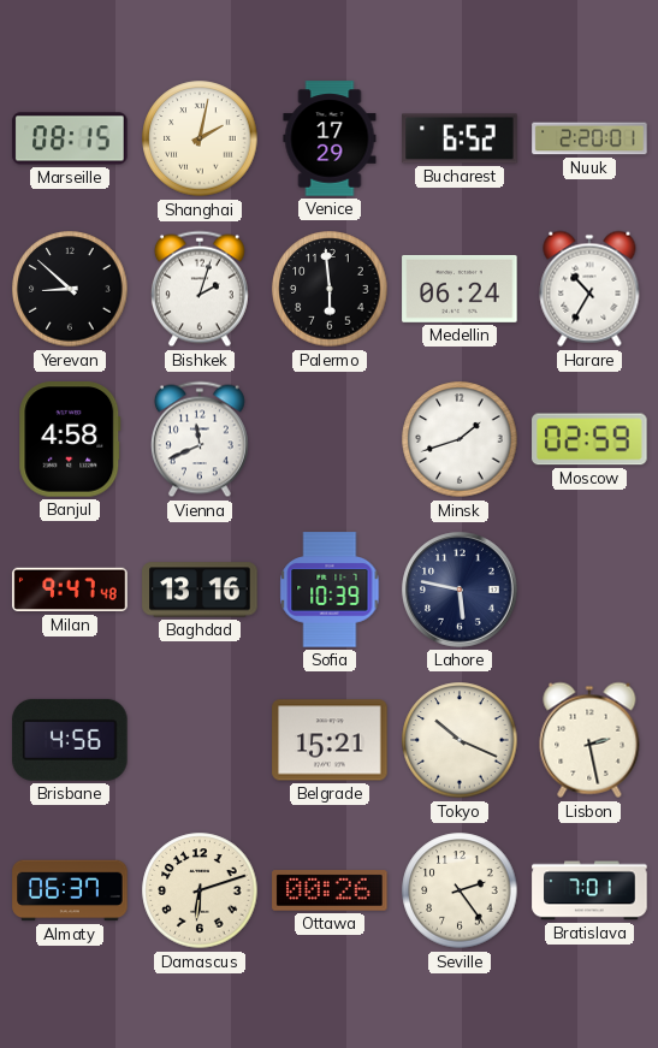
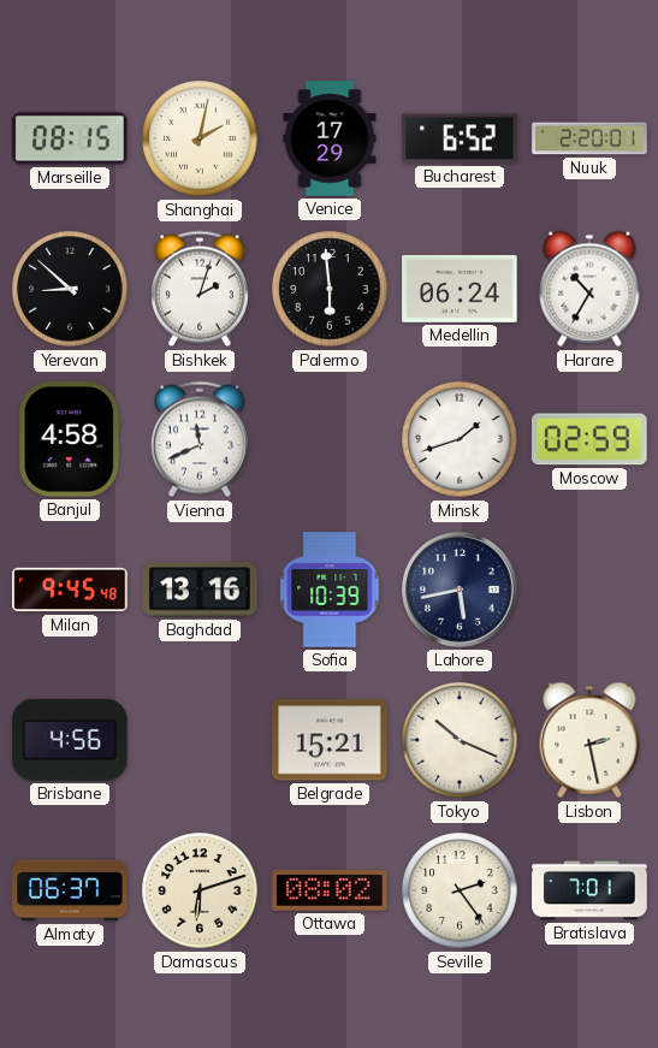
Milan: 9:47 -> 9:45 (70, 590)
Lahore: 5:47 -> 5:43 (460, 590)
Ottawa: 00:26 -> 08:02 (330, 890)
